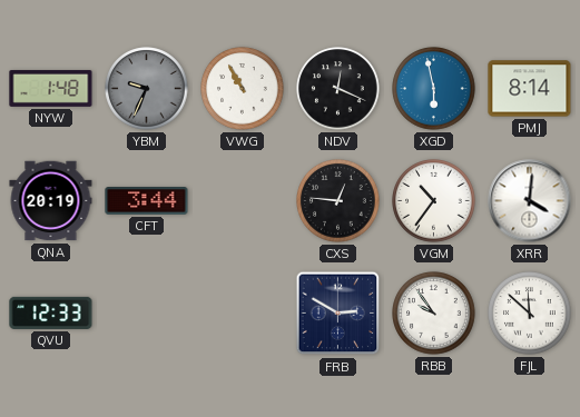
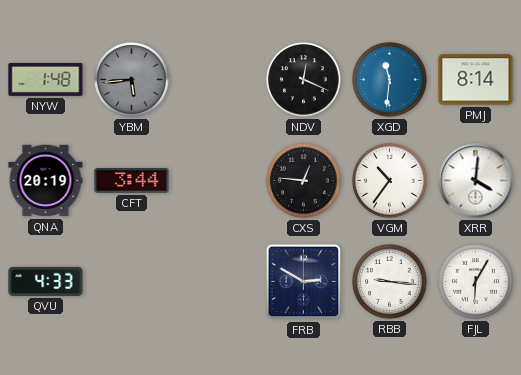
YBM: 9:34 -> 5:44 (132, 80)
VWG: 10:55 -> none (243, 89)
XGD: 5:58 -> 11:31 (390, 80)
QVU: 12:33 -> 4:33 (46, 281)
RBB: 9:54 -> 9:16 (390, 282)
FJL: 11:52 -> 6:05 (476, 282)
